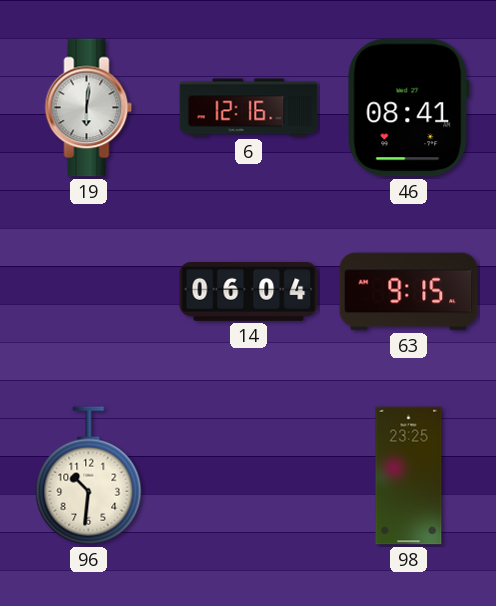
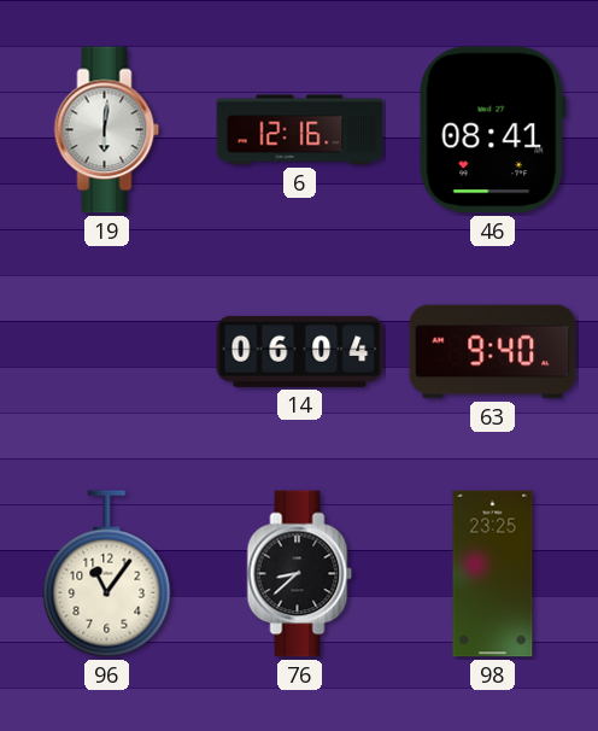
63: 9:15 -> 9:40 (493, 352)
96: 10:31 -> 11:06 (107, 574)
76: none -> 8:38 (300, 574)
